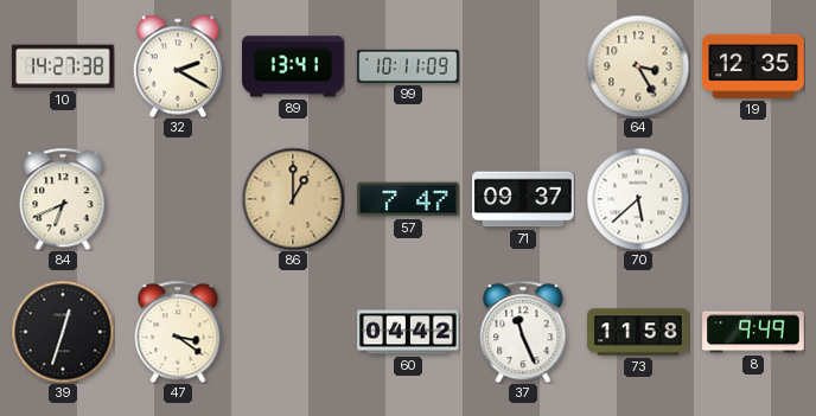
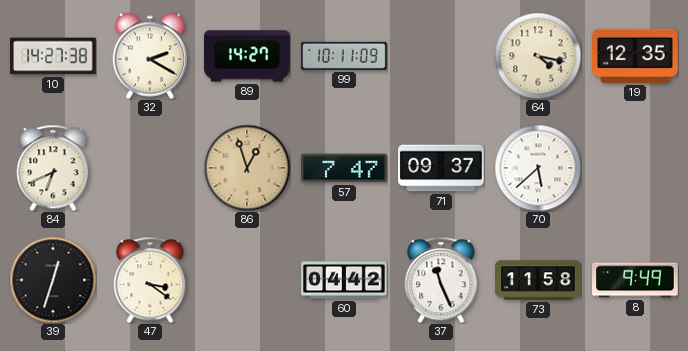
89: 13:41 -> 14:27 (247, 56)
64: 3:25 -> 4:17 (538, 56)
86: 1:00 -> 12:57 (247, 168)
